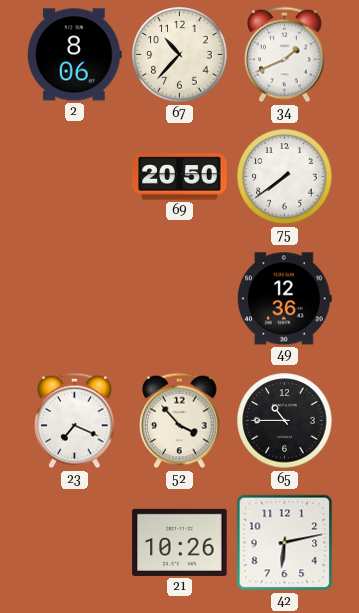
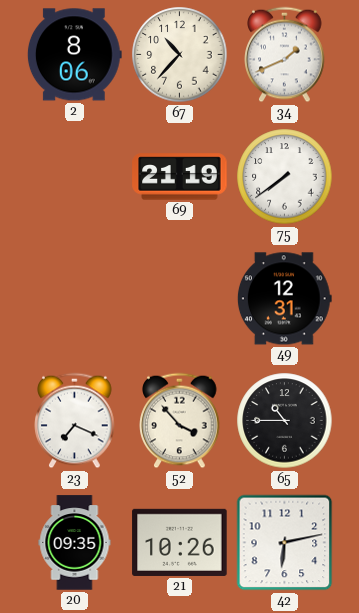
69: 20:50 -> 21:19 (180, 177)
49: 12:36 -> 12:31 (284, 299)
20: none -> 09:35 (75, 543)
